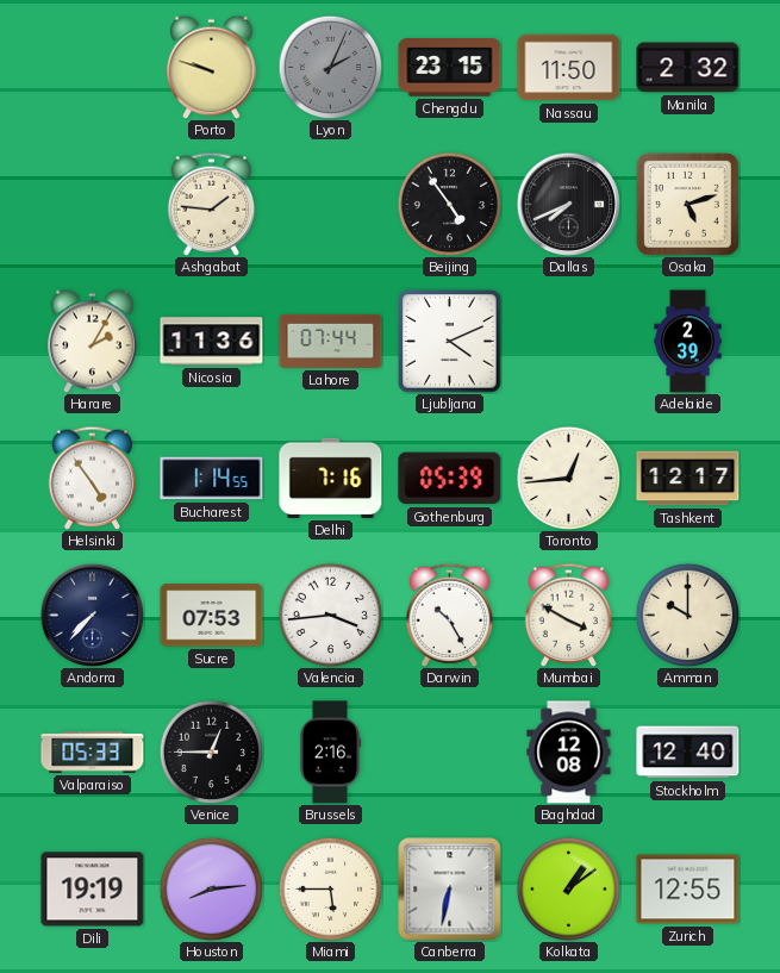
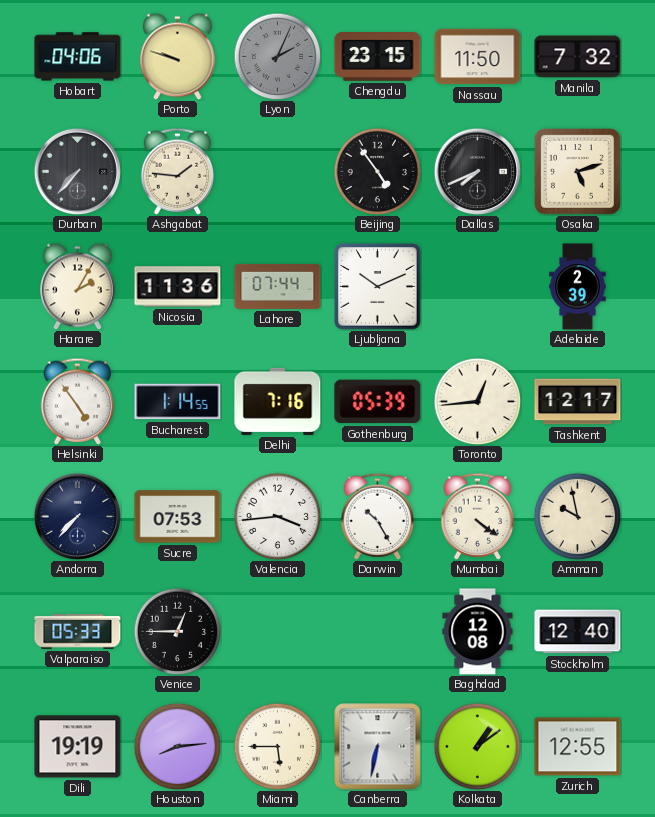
Hobart: none -> 04:06 (78, 57)
Manila: 2:32 -> 7:32 (578, 57)
Durban: none -> 7:37 (77, 171)
Ljubljana: 4:11 -> 10:11 (378, 287)
Mumbai: 3:50 -> 4:21 (478, 516)
Amman: 10:00 -> 9:58 (577, 516)
Brussels: 2:16 -> none (330, 753)
